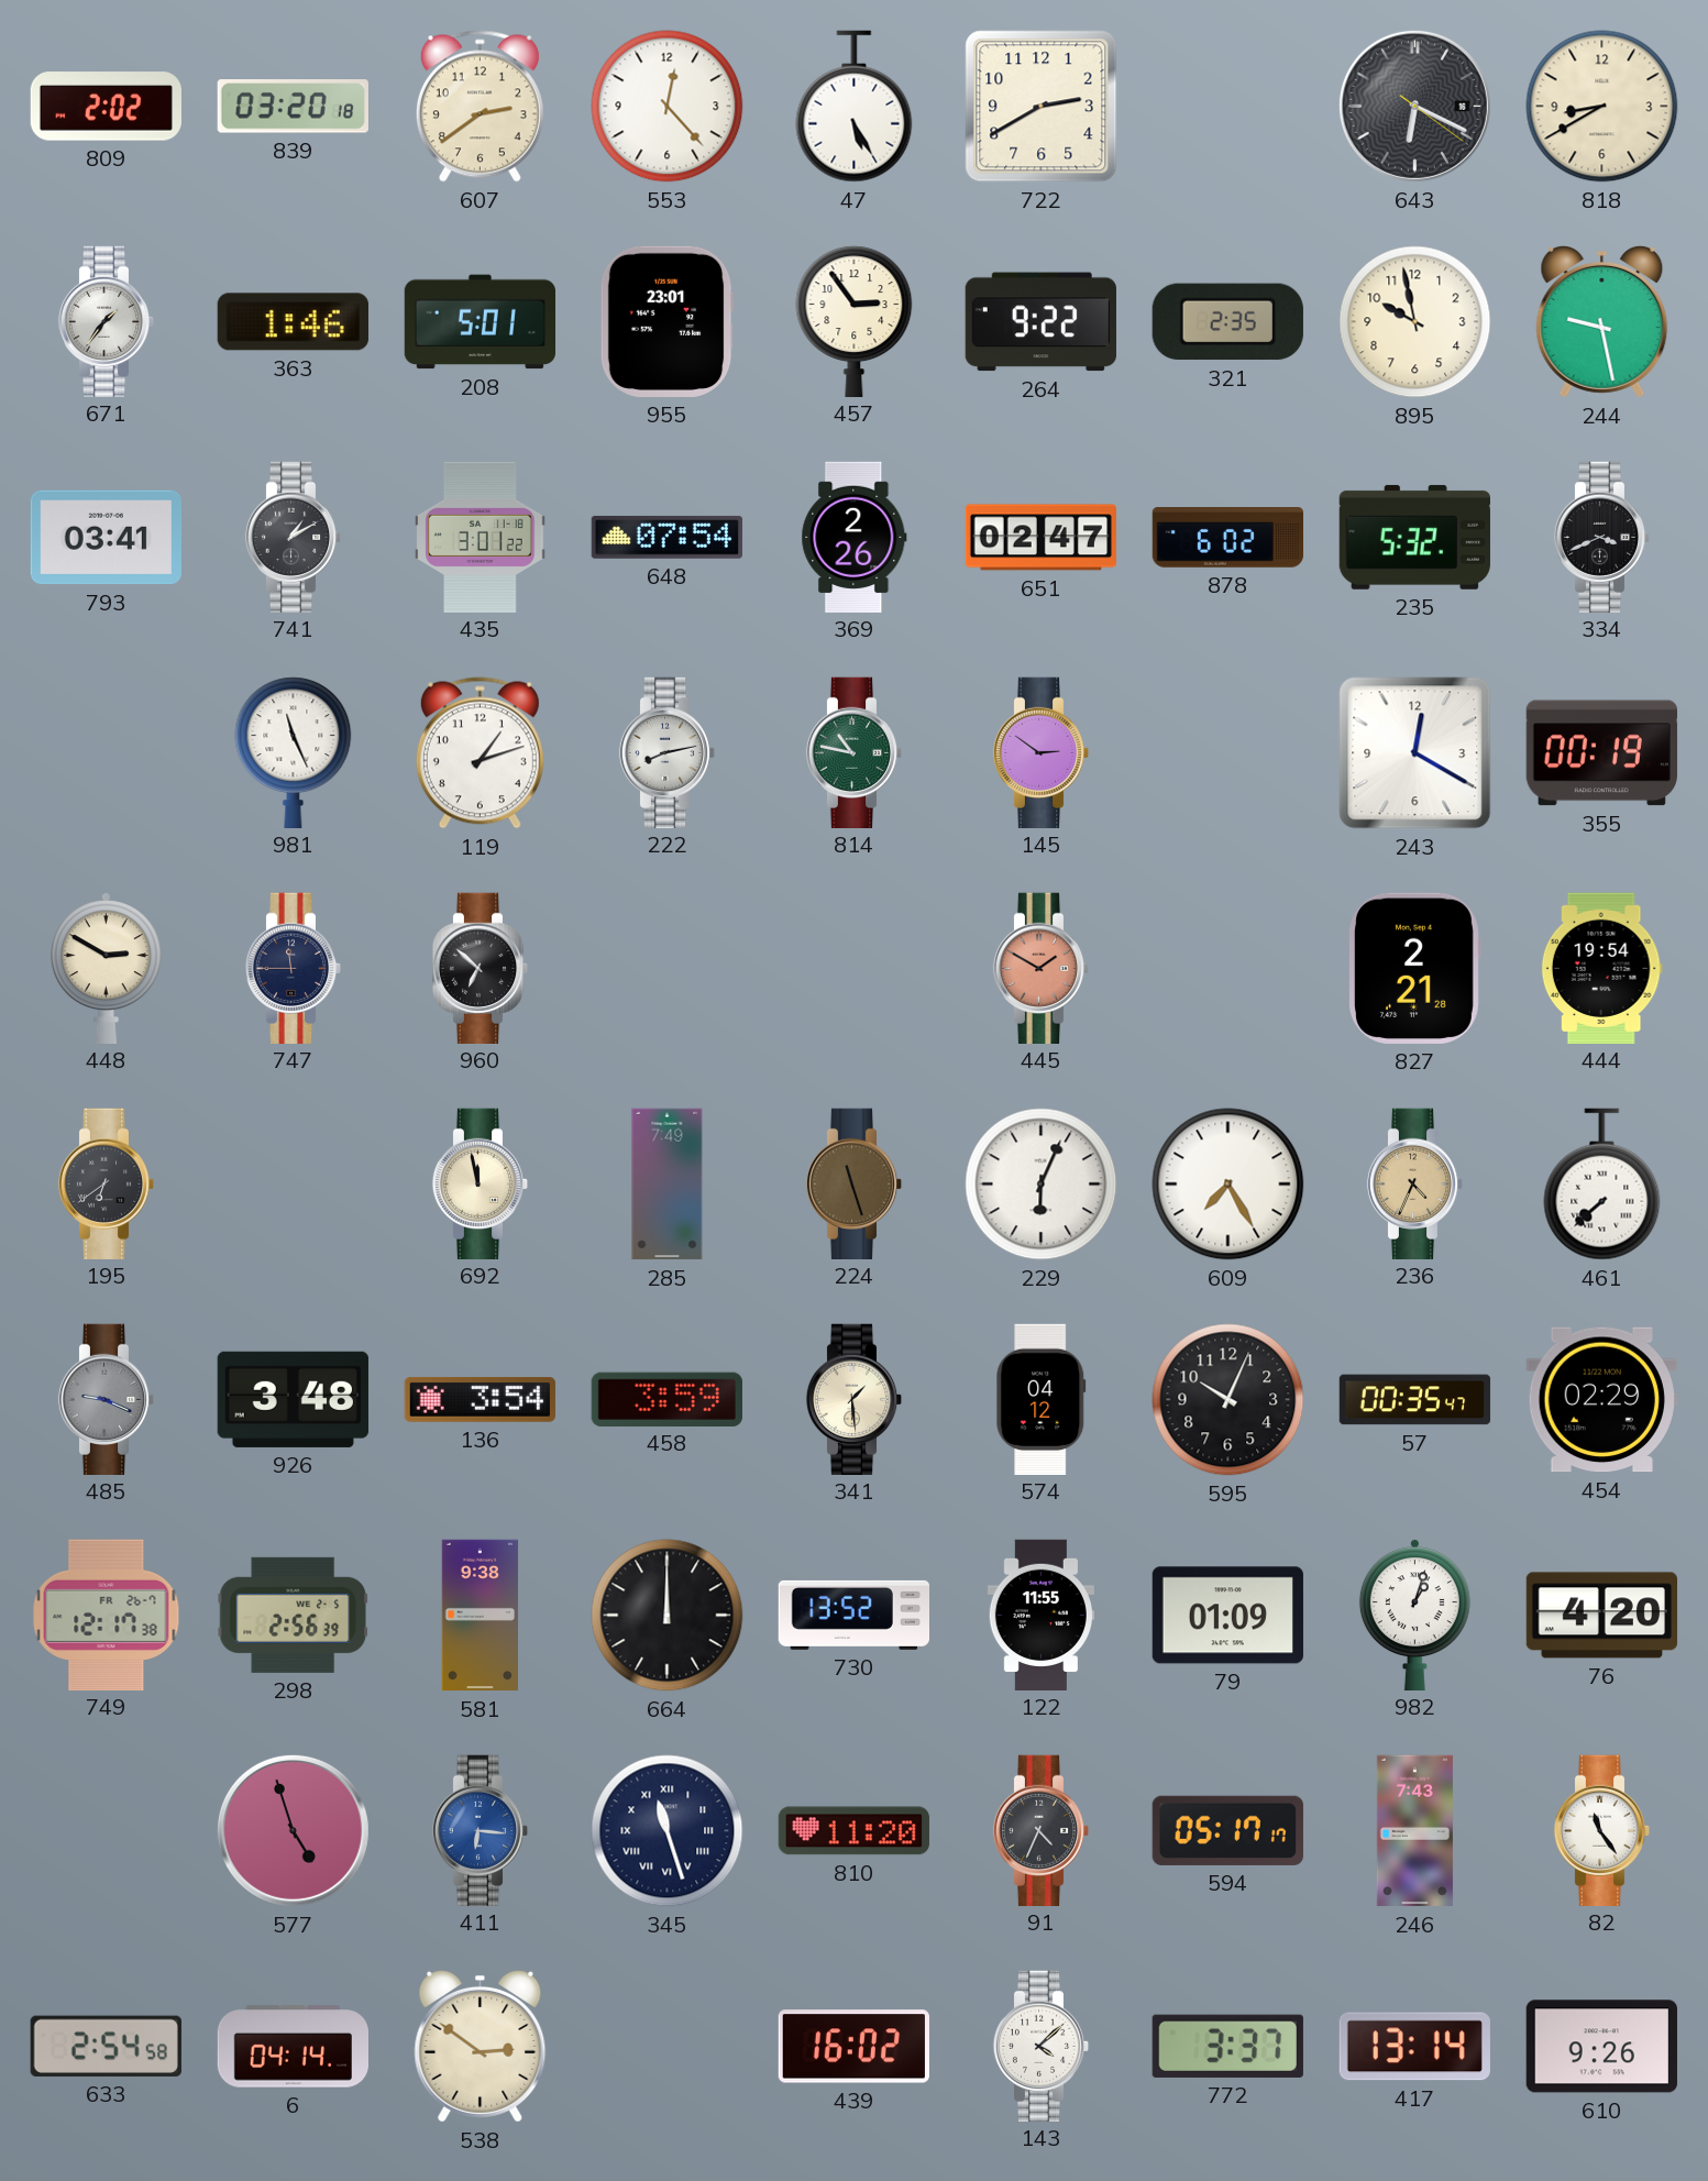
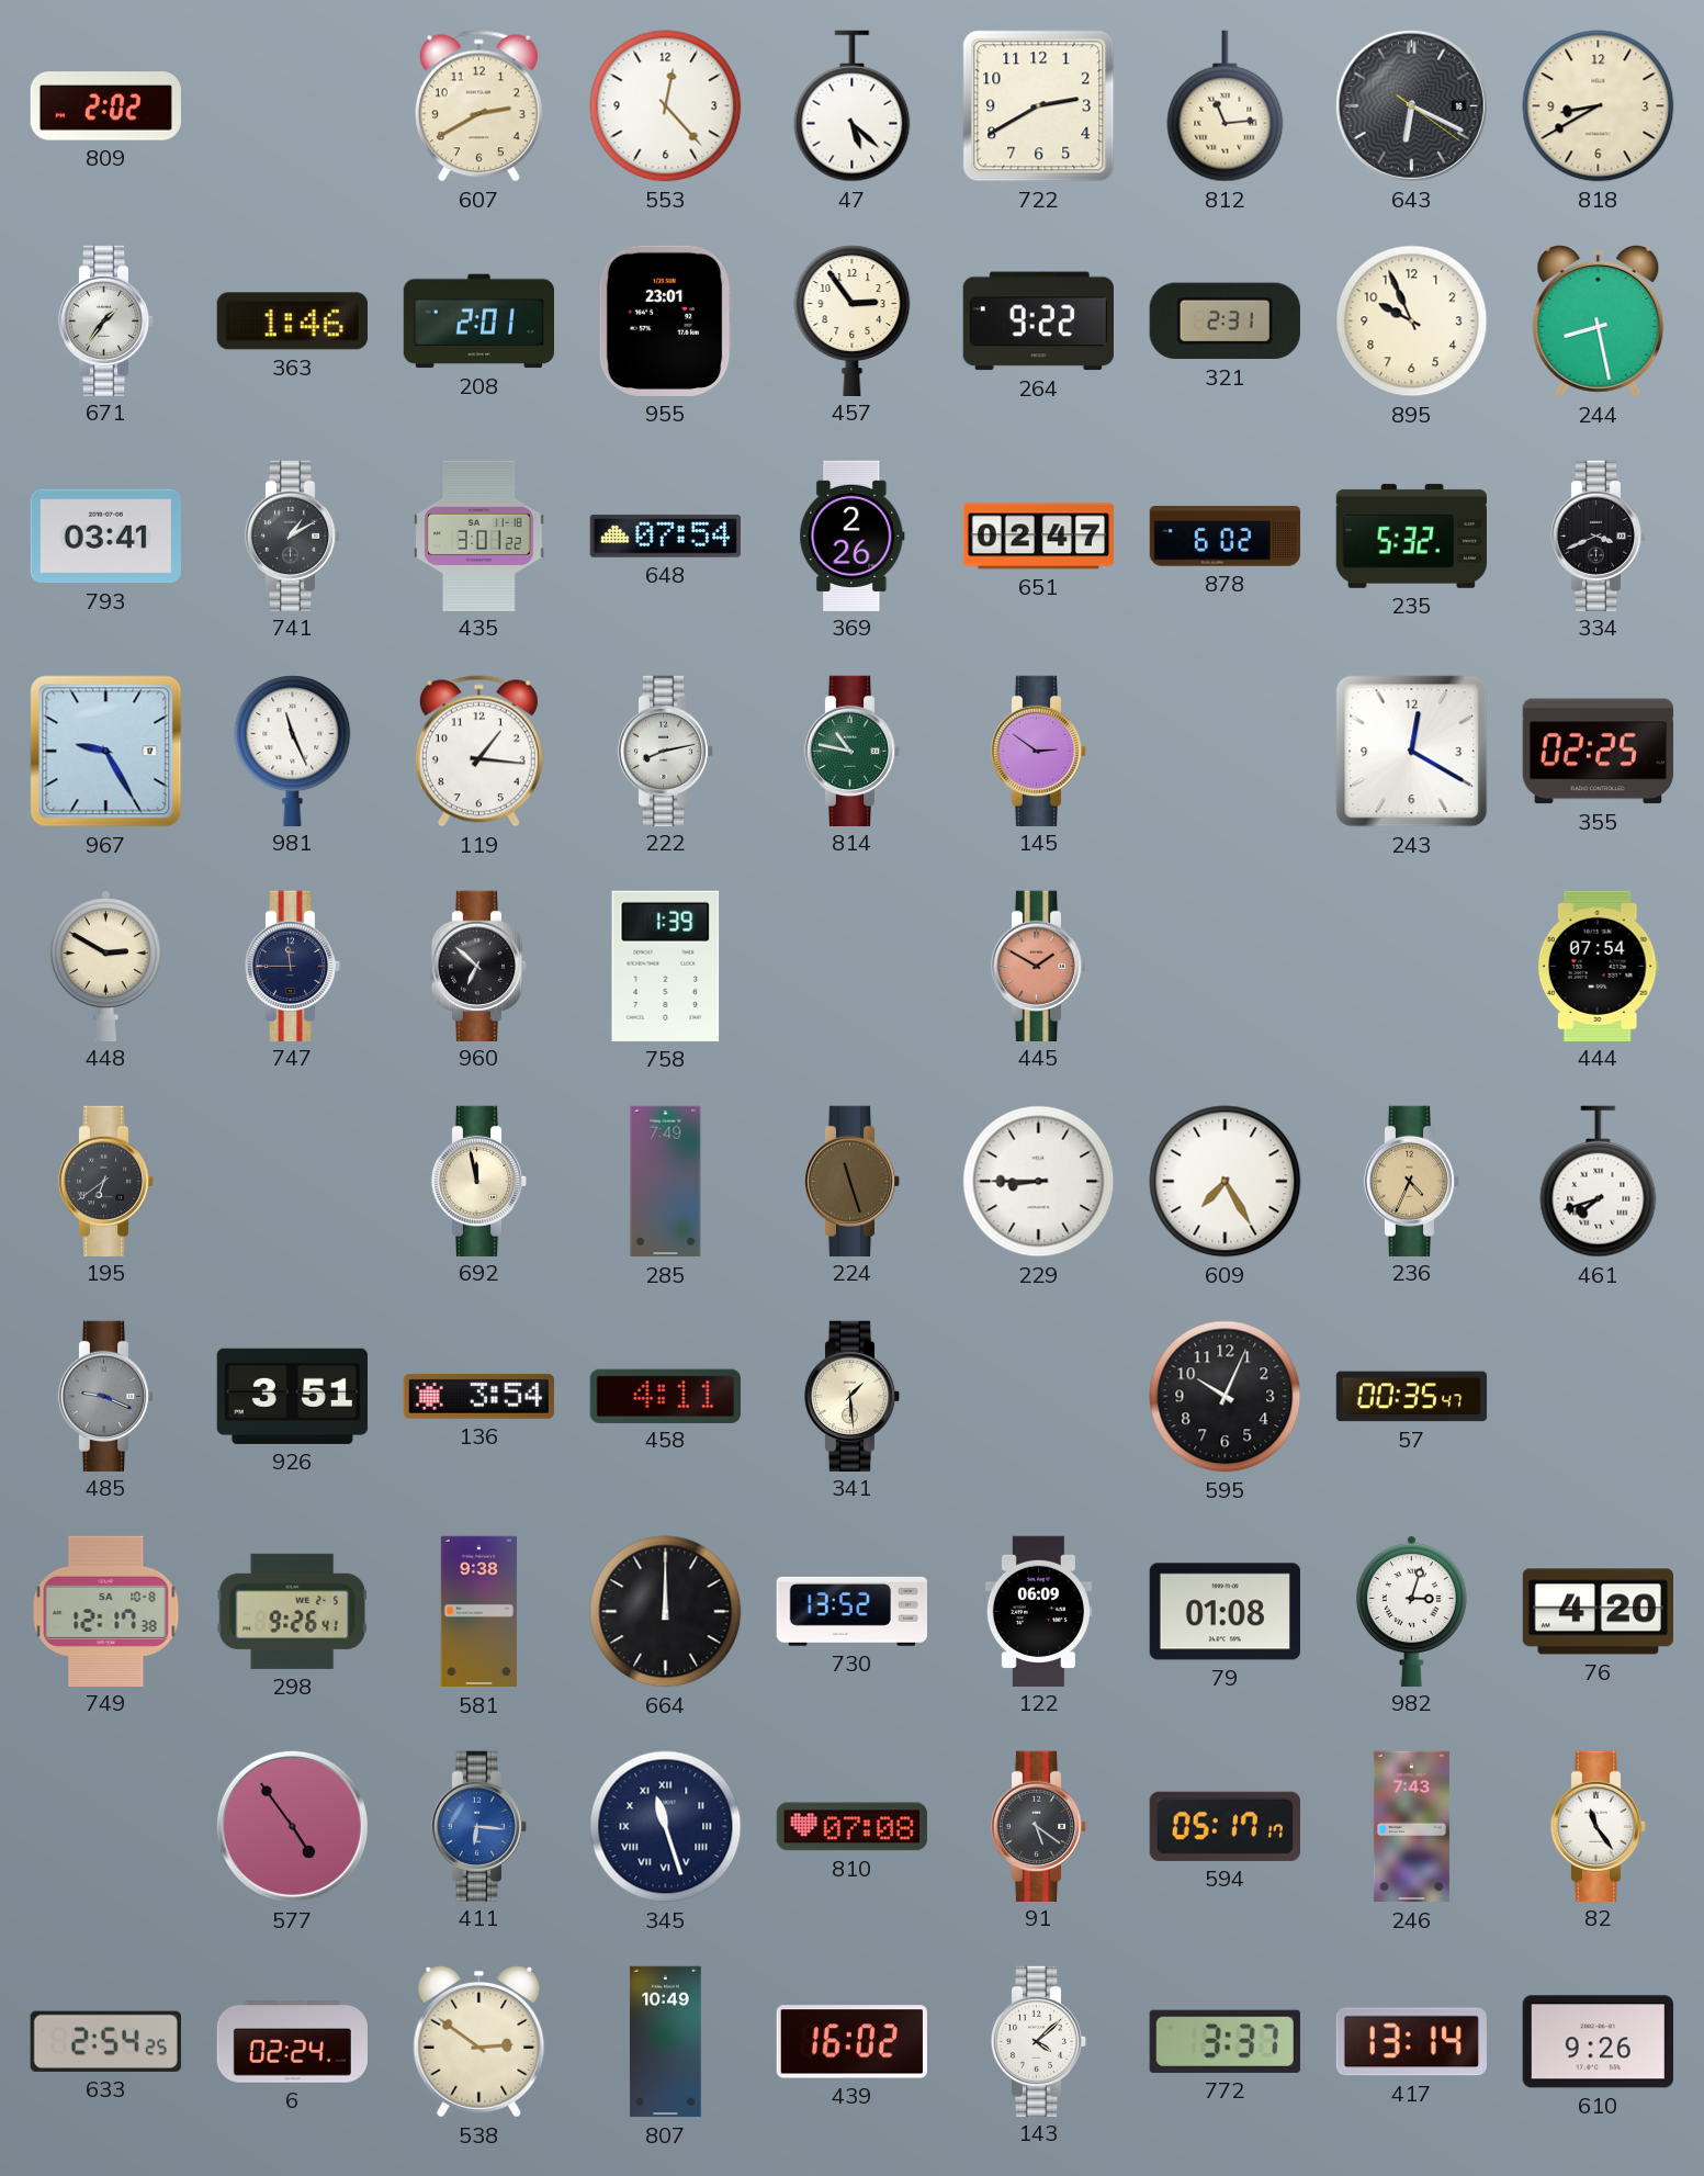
839: 03:20 -> none (293, 107)
607: 2:39 -> 2:40 (478, 106)
47: 5:25 -> 5:22 (853, 106)
812: none -> 11:14 (1226, 106)
208: 5:01 -> 2:01 (478, 322)
321: 2:35 -> 2:31 (1225, 322)
895: 9:58 -> 9:56 (1412, 322)
244: 9:28 -> 8:28 (1599, 320)
967: none -> 9:25 (106, 752)
119: 1:12 -> 1:16 (478, 752)
355: 00:19 -> 02:25 (1598, 752)
758: none -> 1:39 (666, 966)
827: 2:21 -> none (1415, 968)
444: 19:54 -> 07:54 (1598, 966)
229: 6:04 -> 8:45 (1039, 1182)
461: 7:38 -> 7:42 (1599, 1182)
926: 3:48 -> 3:51 (292, 1396)
458: 3:59 -> 4:11 (665, 1396)
574: 04:12 -> none (1042, 1399)
454: 02:29 -> none (1601, 1400)
749 date: FR 26-7 -> SA 10-8 (106, 1611)
298: 2:56 -> 9:26 (292, 1611)
122: 11:55 -> 06:09 (1038, 1611)
79: 01:09 -> 01:08 (1225, 1612)
982: 1:03 -> 3:03 (1411, 1611)
577: 4:57 -> 4:54 (292, 1826)
810: 11:20 -> 07:08 (851, 1827)
91: 4:34 -> 5:21 (1039, 1826)
633: 2:54:58 -> 2:54:25 (105, 2041)
6: 04:14 -> 02:24 (292, 2042)
807: none -> 10:49 (666, 2042)
